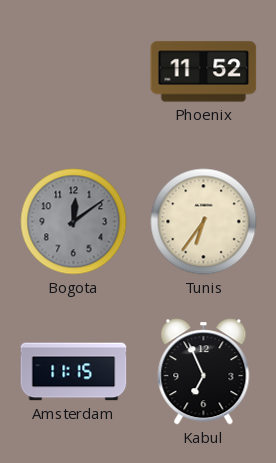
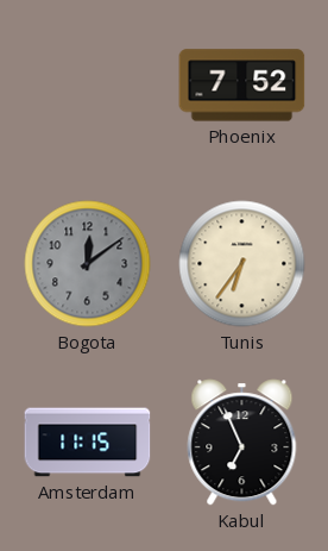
Phoenix: 11:52 -> 7:52 (242, 86)
